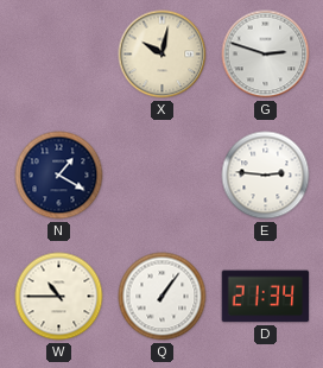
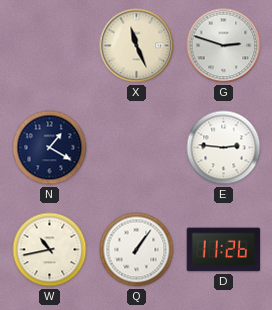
X: 10:02 -> 11:26 (137, 46)
W: 10:45 -> 10:43 (50, 250)
D: 21:34 -> 11:26 (224, 250)
